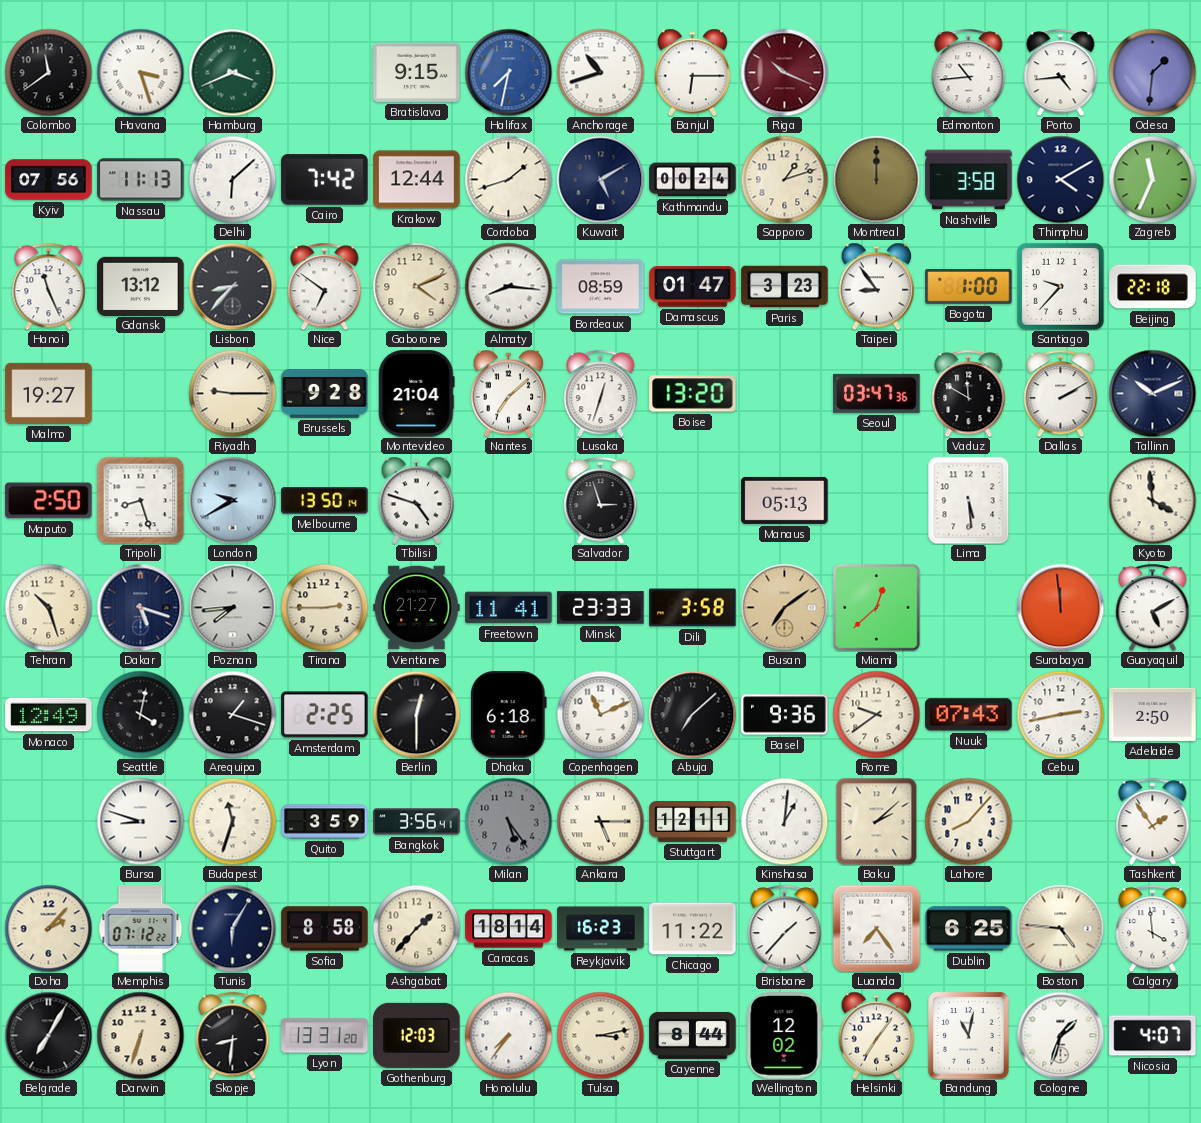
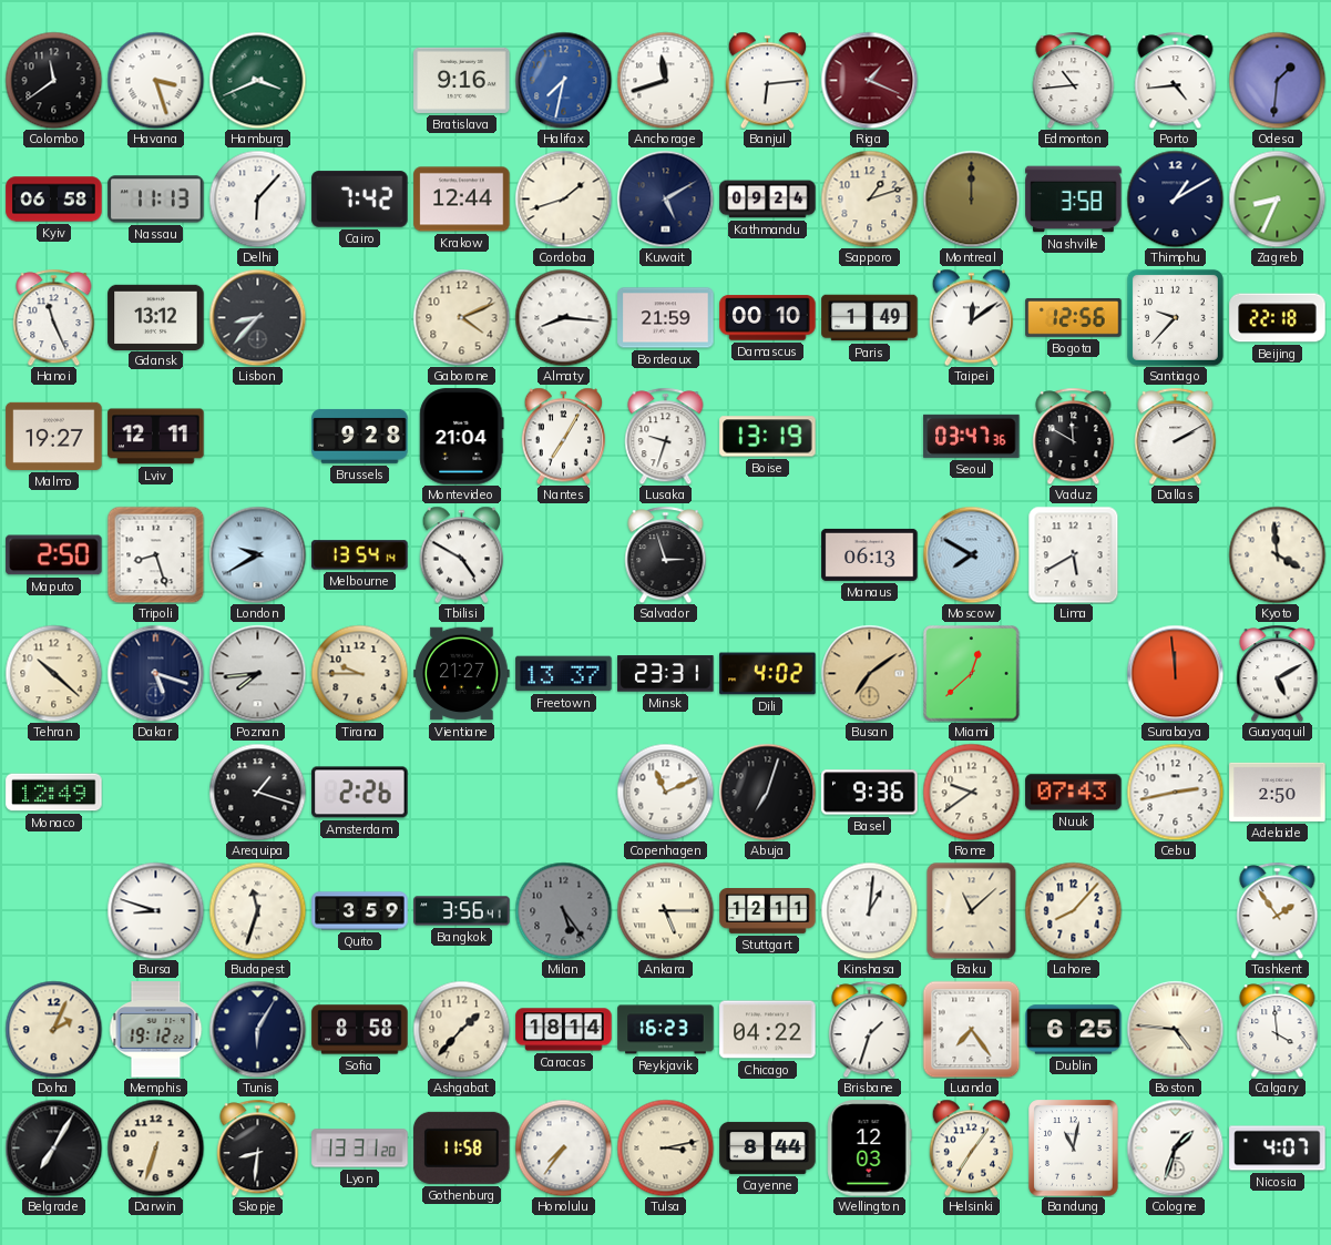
Bratislava: 9:15 -> 9:16 (462, 80)
Anchorage: 10:42 -> 11:42 (665, 80)
Banjul: 6:15 -> 6:14 (768, 80)
Riga: 10:19 -> 1:19 (869, 80)
Kyiv: 07:56 -> 06:58 (54, 200)
Delhi: 6:08 -> 6:07 (257, 198)
Kathmandu: 00:24 -> 09:24 (768, 200)
Thimphu: 4:10 -> 1:10 (1175, 198)
Zagreb: 11:34 -> 8:34 (1277, 198)
Nice: 6:51 -> none (325, 286)
Bordeaux: 08:59 -> 21:59 (666, 318)
Damascus: 01:47 -> 00:10 (768, 318)
Paris: 3:23 -> 1:49 (870, 318)
Taipei: 8:54 -> 12:09 (972, 317)
Bogota: 1:00 -> 12:56 (1074, 317)
Lviv: none -> 12:11 (156, 437)
Riyadh: 9:15 -> none (232, 393)
Nantes: 7:08 -> 7:05 (564, 436)
Lusaka: 12:33 -> 9:33 (666, 436)
Boise: 13:20 -> 13:19 (768, 437)
Tallinn: 10:11 -> none (1152, 393)
Melbourne: 13:50 -> 13:54 (360, 555)
Tbilisi: 4:48 -> 4:50 (462, 554)
Manaus: 05:13 -> 06:13 (870, 554)
Moscow: none -> 7:50 (971, 554)
Lima: 5:29 -> 5:40 (1074, 554)
Tehran: 10:27 -> 10:22 (53, 673)
Tirana: 2:45 -> 9:45 (359, 673)
Freetown: 11:41 -> 13:37 (564, 674)
Minsk: 23:33 -> 23:31 (666, 674)
Dili: 3:58 -> 4:02 (768, 674)
Seattle: 4:02 -> none (140, 714)
Amsterdam: 2:25 -> 2:26 (360, 793)
Berlin: 12:30 -> none (416, 714)
Dhaka: 6:18 -> none (508, 715)
Abuja: 7:08 -> 7:03 (767, 792)
Baku: 2:08 -> 11:08 (972, 910)
Doha: 2:07 -> 2:04 (53, 1029)
Memphis: 07:12 -> 19:12 (156, 1030)
Chicago: 11:22 -> 04:22 (768, 1030)
Brisbane: 1:37 -> 1:33 (870, 1029)
Gothenburg: 12:03 -> 11:58 (462, 1147)
Wellington: 12:02 -> 12:03 (870, 1149)
